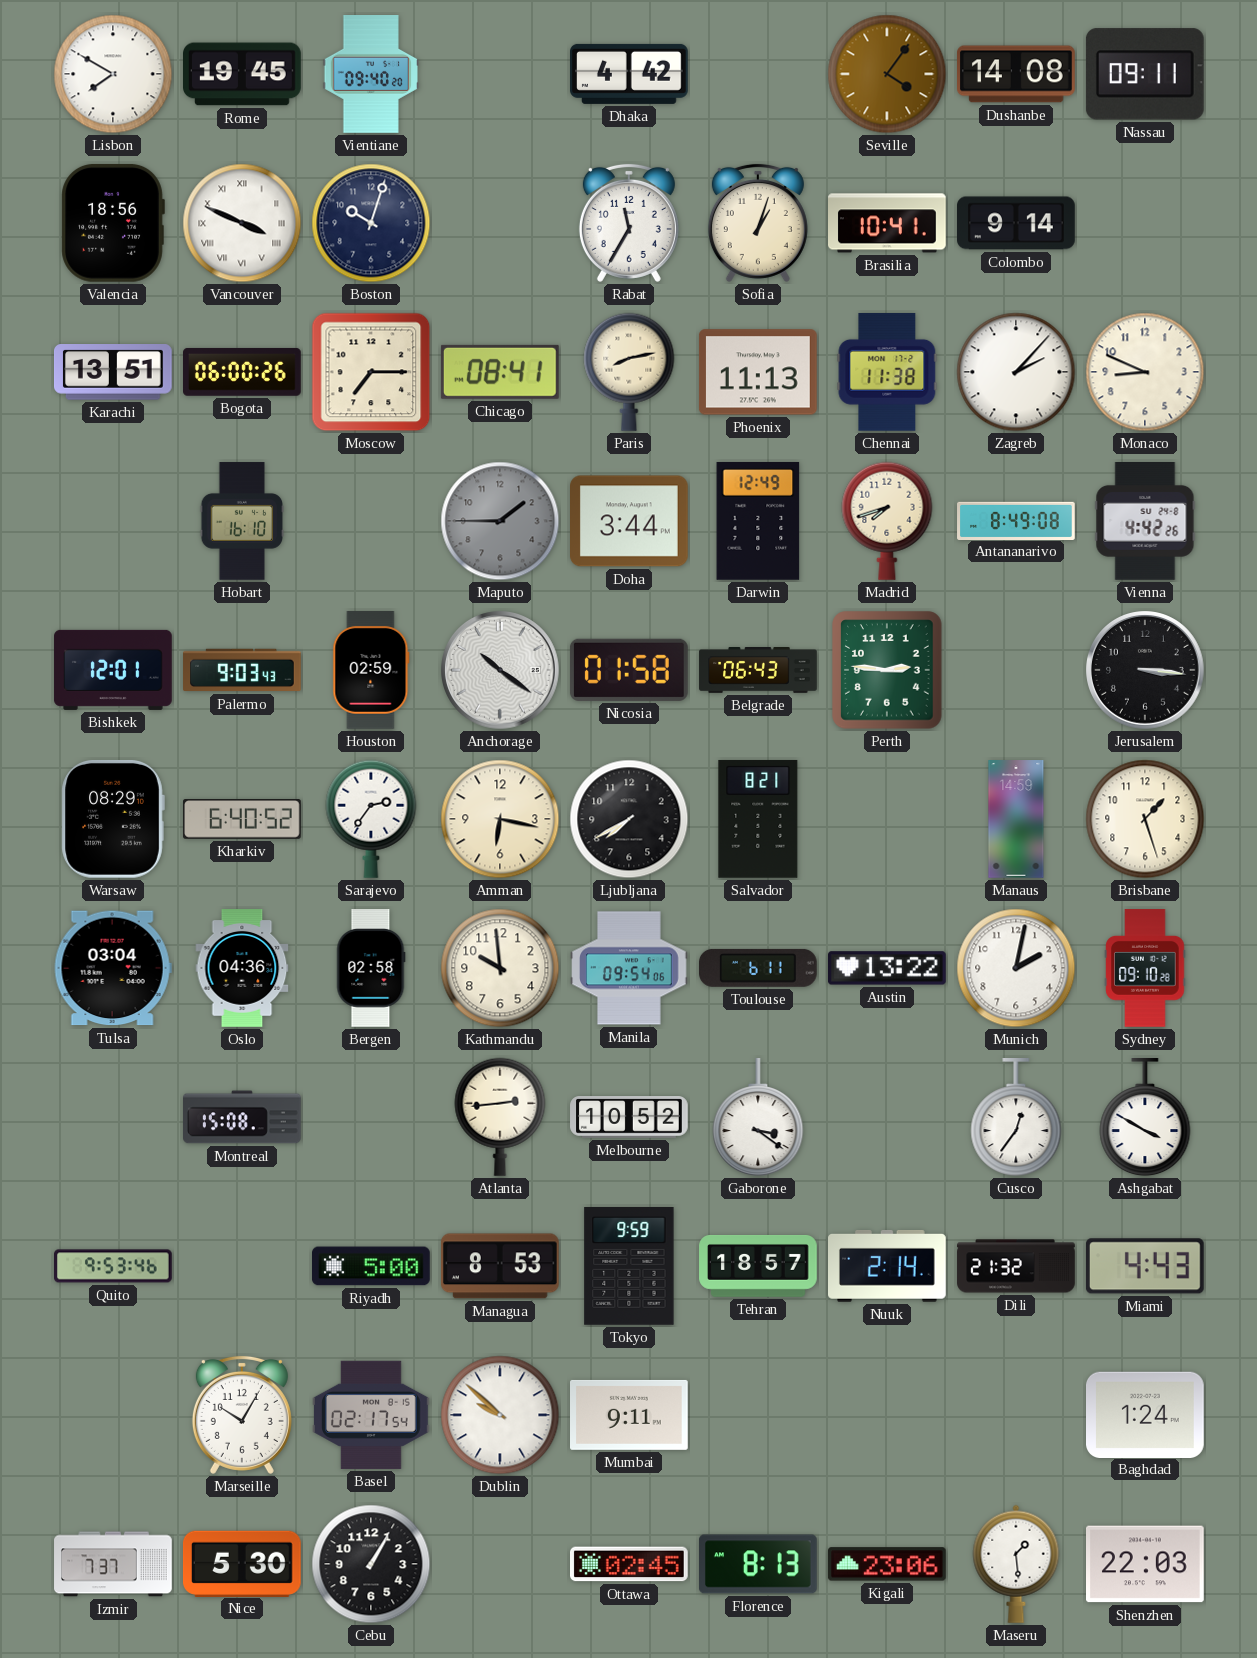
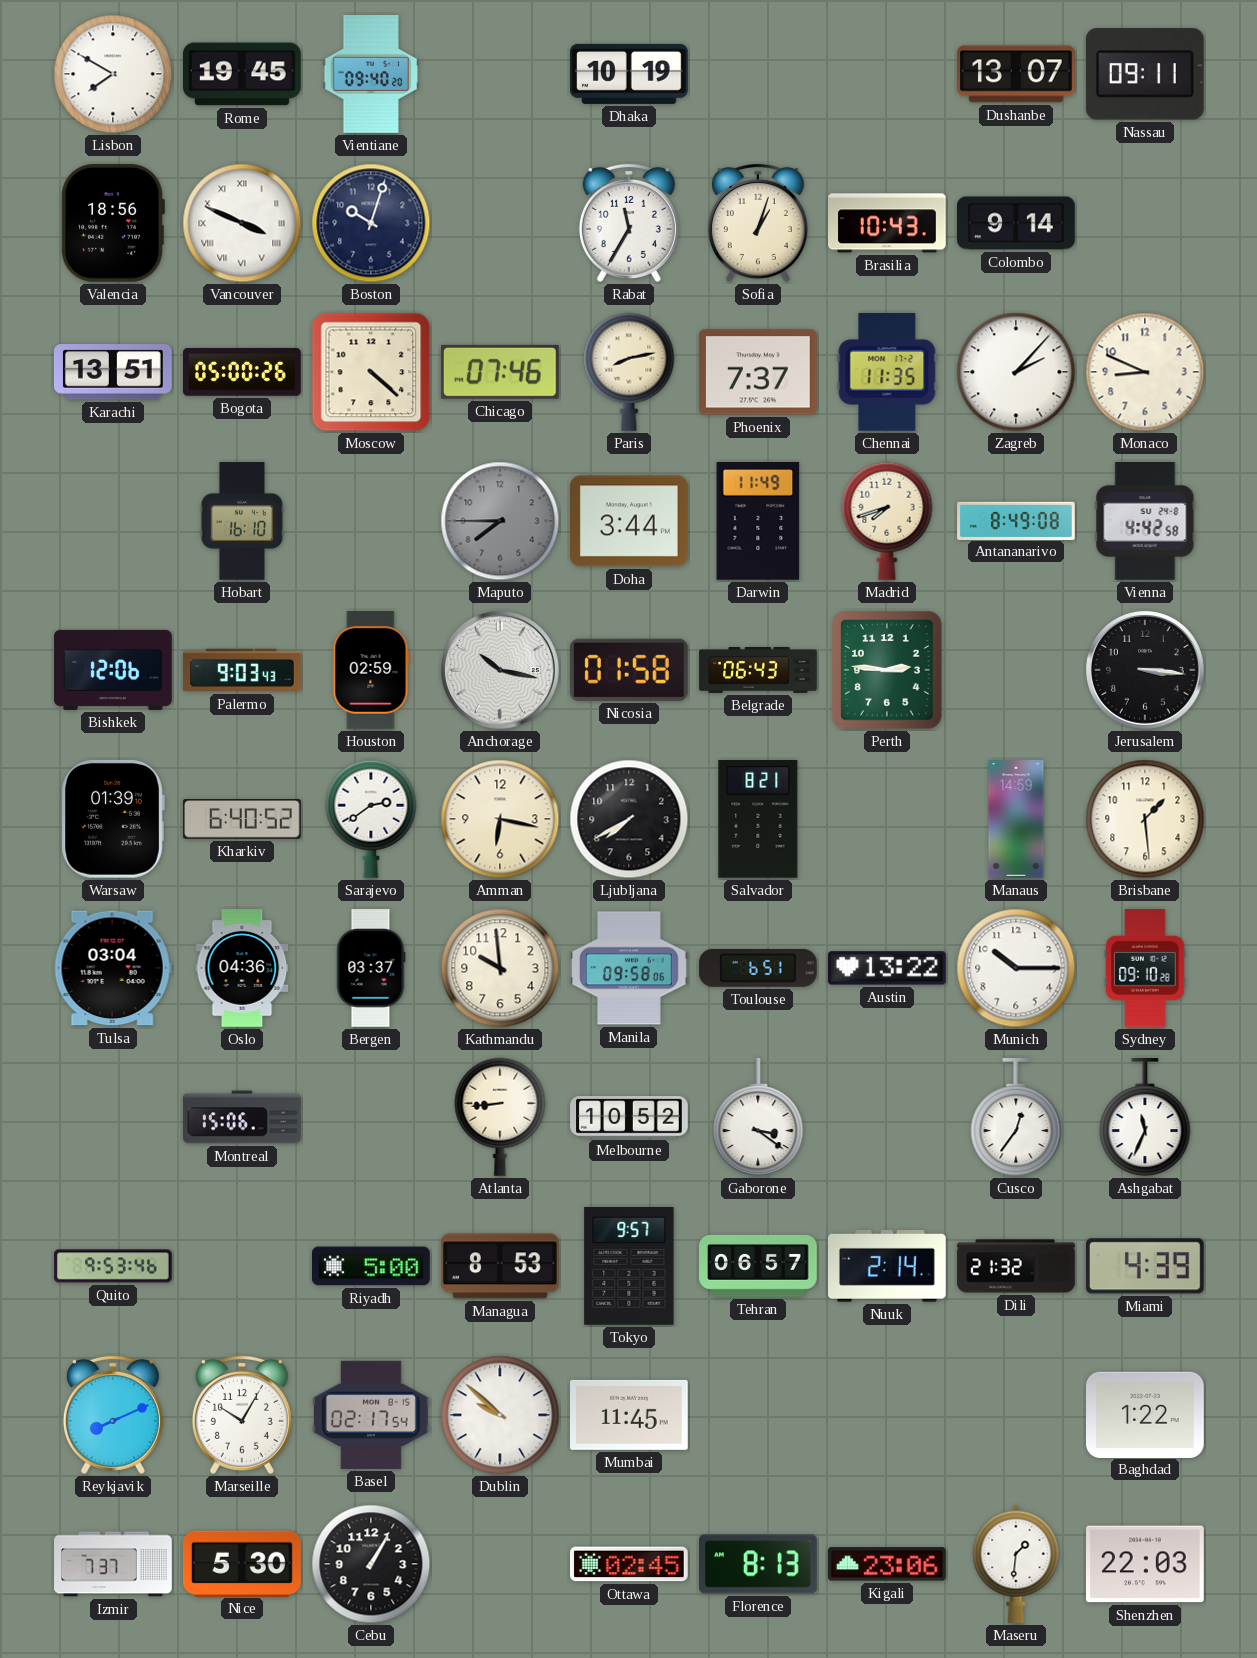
Dhaka: 4:42 -> 10:19 (630, 74)
Seville: 4:06 -> none (887, 74)
Dushanbe: 14:08 -> 13:07 (1017, 74)
Brasilia: 10:41 -> 10:43 (888, 223)
Bogota: 06:00 -> 05:00 (243, 372)
Moscow: 7:15 -> 4:22 (371, 372)
Chicago: 08:41 -> 07:46 (500, 372)
Phoenix: 11:13 -> 7:37 (758, 372)
Chennai: 11:38 -> 11:35 (887, 372)
Maputo: 1:45 -> 7:45 (500, 521)
Darwin: 12:49 -> 11:49 (758, 521)
Vienna: 4:42:26 -> 4:42:58 (1145, 522)
Bishkek: 12:01 -> 12:06 (113, 670)
Anchorage: 10:21 -> 10:17 (501, 671)
Warsaw: 08:29 -> 01:39 (113, 819)
Sarajevo: 2:36 -> 2:39 (371, 819)
Brisbane: 1:27 -> 1:29 (1145, 819)
Bergen: 02:58 -> 03:37 (371, 968)
Manila: 09:54 -> 09:58 (629, 968)
Toulouse: 6:11 -> 6:51 (759, 968)
Munich: 2:02 -> 10:15 (1016, 968)
Montreal: 15:08 -> 15:06 (242, 1117)
Atlanta: 2:44 -> 8:44 (500, 1117)
Ashgabat: 3:50 -> 11:34 (1145, 1118)
Tokyo: 9:59 -> 9:57 (629, 1267)
Tehran: 18:57 -> 06:57 (758, 1266)
Miami: 4:43 -> 4:39 (1145, 1266)
Reykjavik: none -> 8:11 (113, 1415)
Mumbai: 9:11 -> 11:45 (630, 1415)
Baghdad: 1:24 -> 1:22 (1146, 1414)
Maseru: 1:29 -> 1:31 (1016, 1564)
